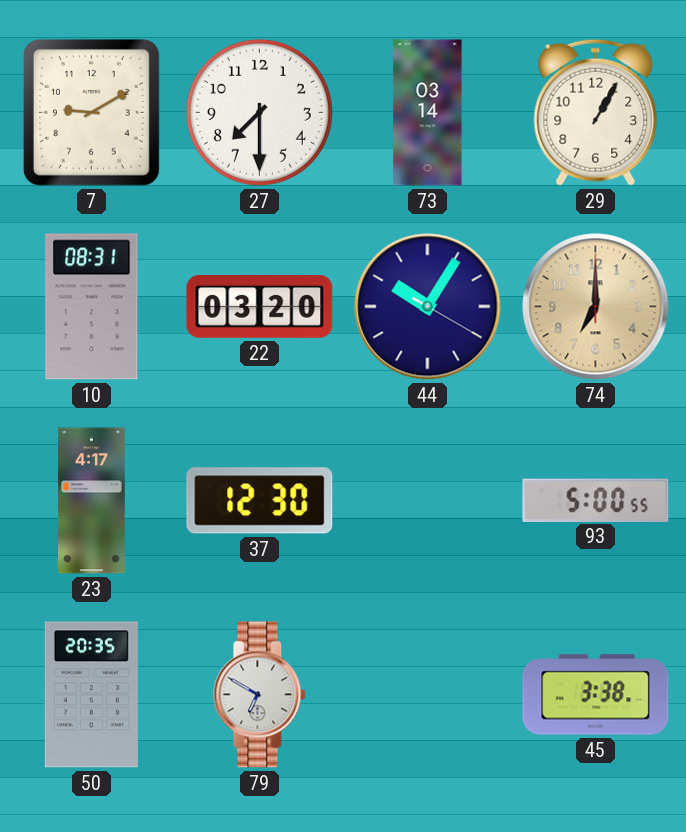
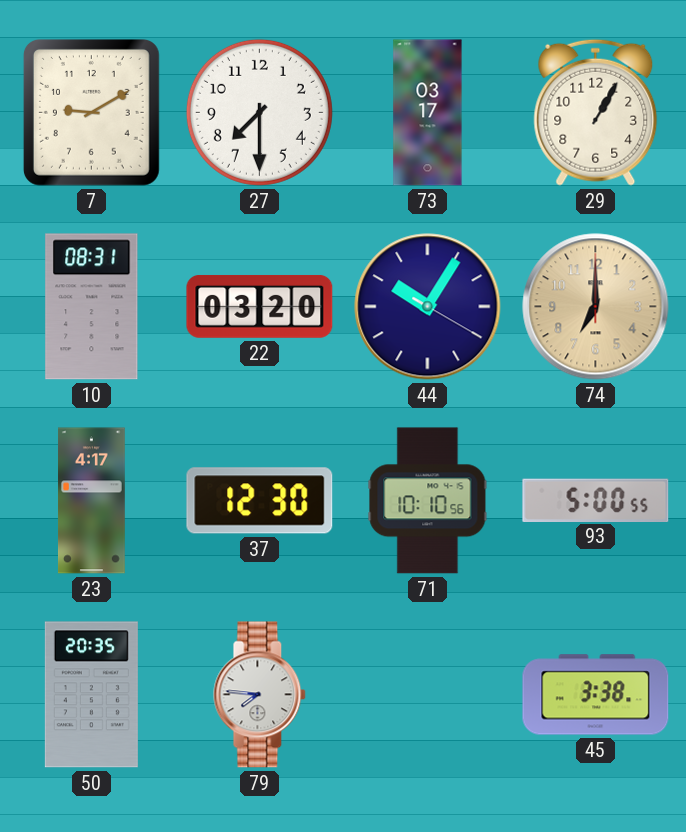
73: 03:14 -> 03:17 (428, 113)
71: none -> 10:10 (428, 501)
79: 6:50 -> 7:46 (260, 695)
